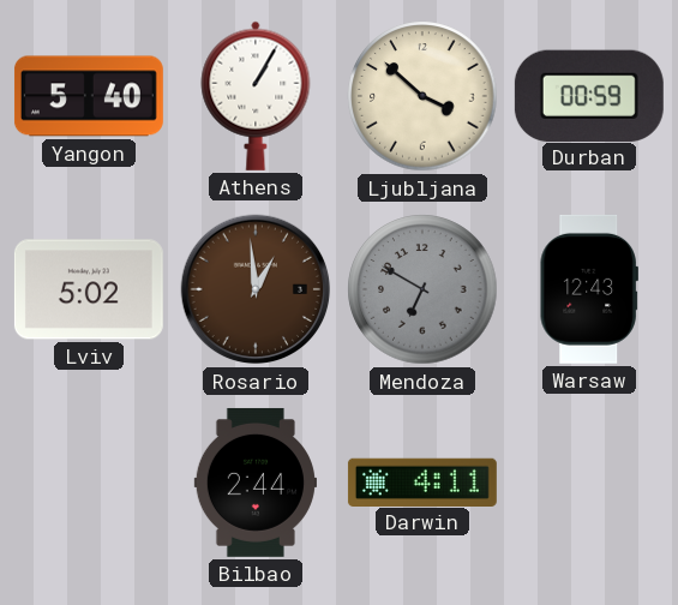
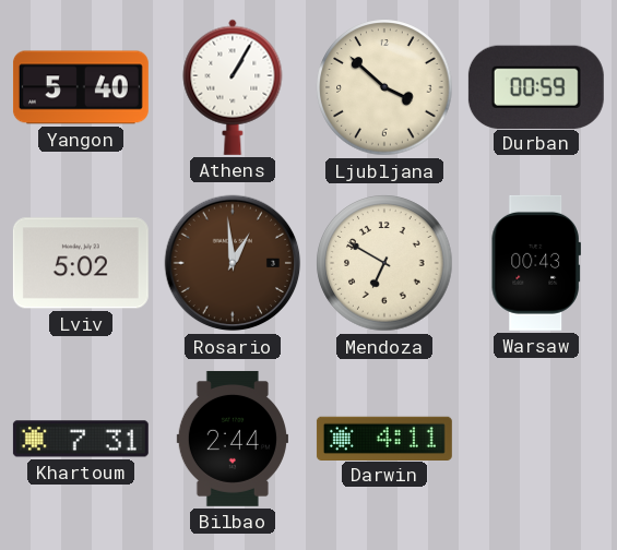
Mendoza dial: grey -> cream (384, 263)
Warsaw: 12:43 -> 00:43 (536, 263)
Khartoum: none -> 7:31 (81, 439)
